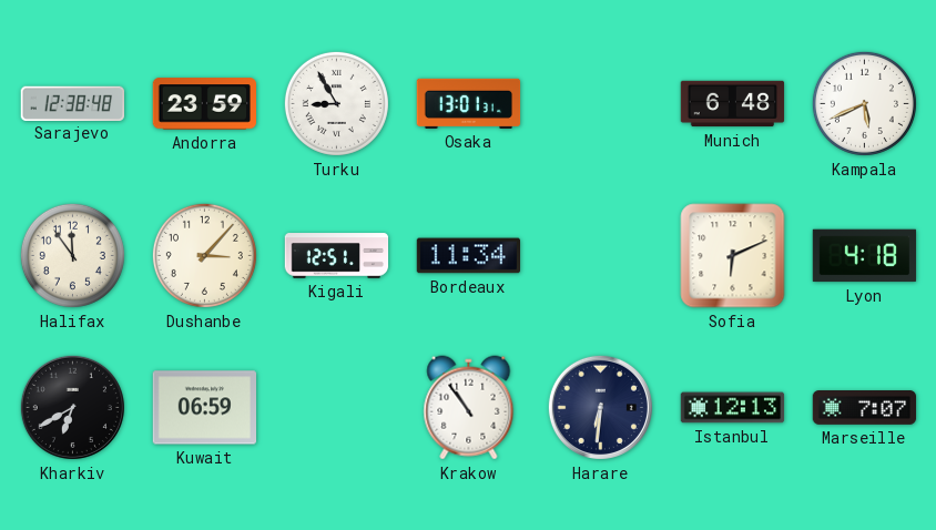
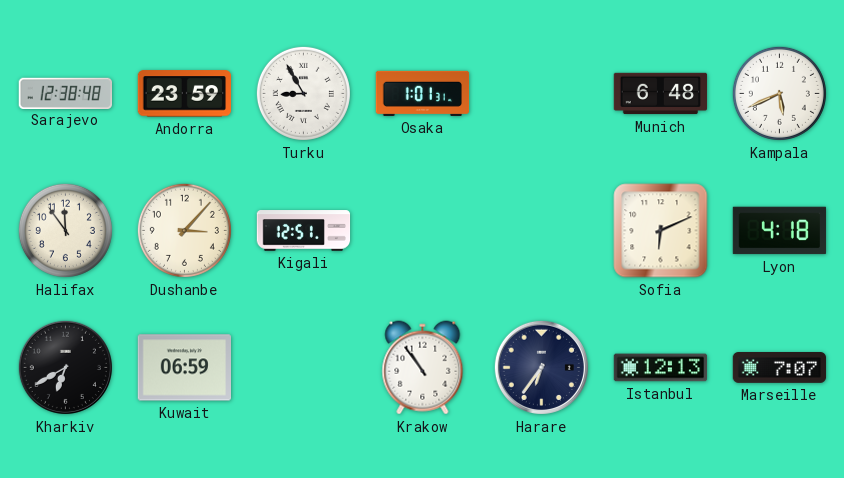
Osaka: 13:01 -> 1:01 (423, 93)
Bordeaux: 11:34 -> none (468, 256)
Harare: 6:31 -> 6:36 (541, 367)
